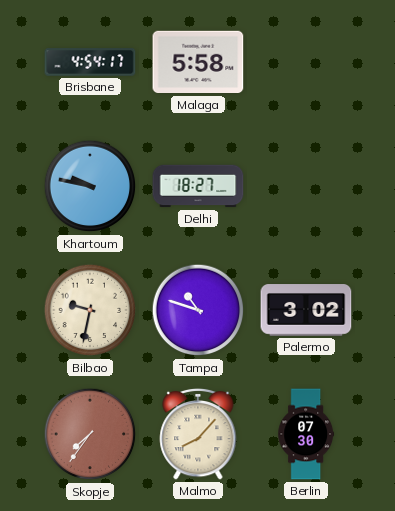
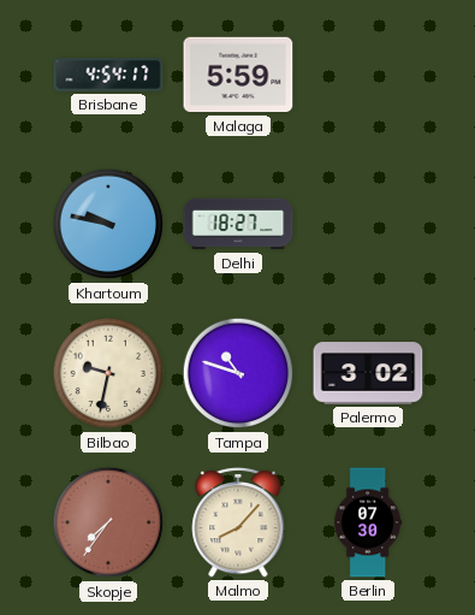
Malaga: 5:58 -> 5:59 (238, 75)
